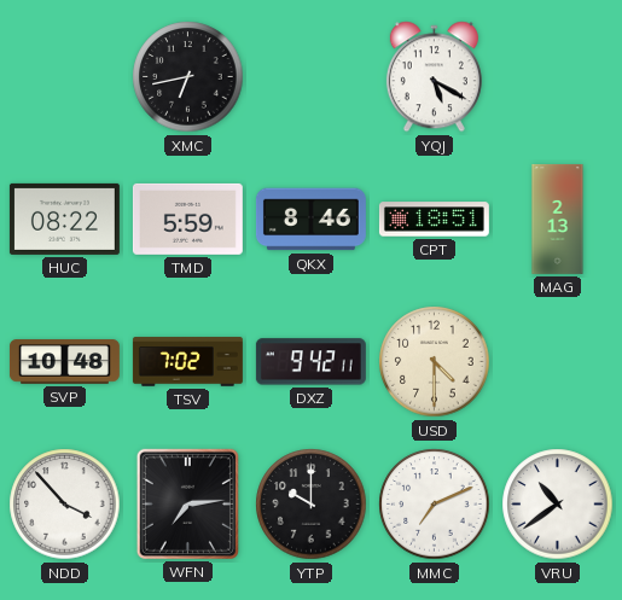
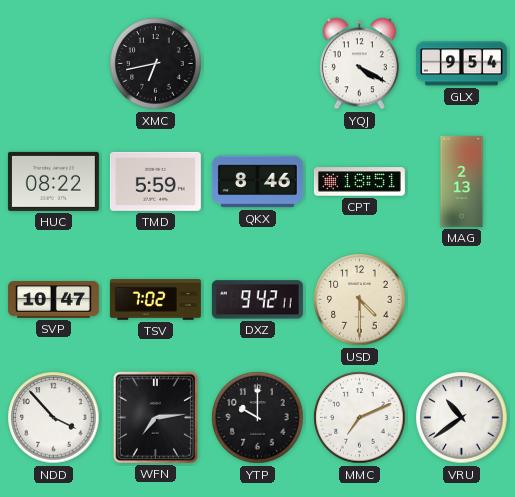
YQJ: 5:20 -> 4:20 (359, 64)
GLX: none -> 9:54 (461, 64)
SVP: 10:48 -> 10:47 (53, 300)
